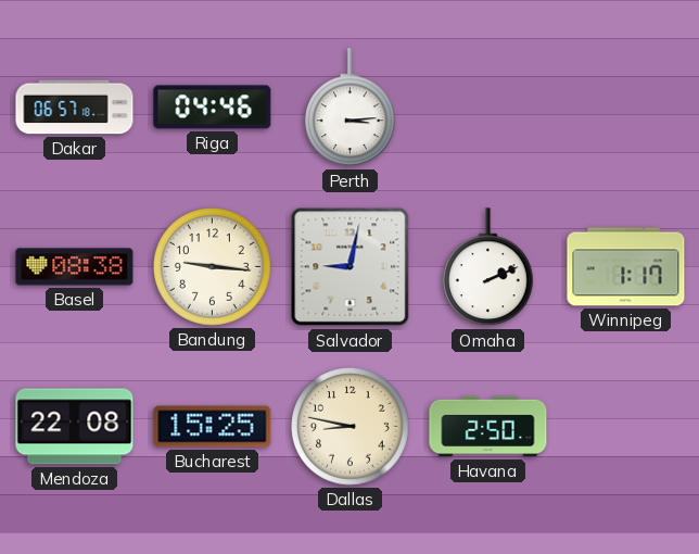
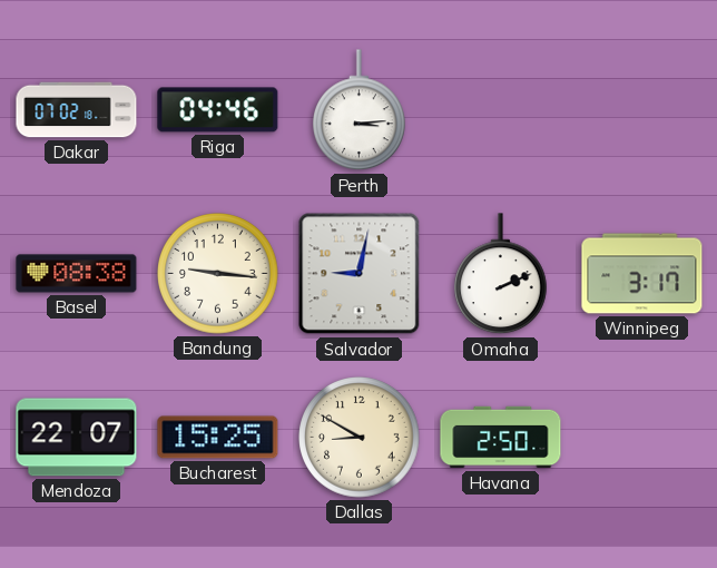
Dakar: 06:57 -> 07:02 (77, 110)
Winnipeg: 1:17 -> 3:17 (642, 274)
Mendoza: 22:08 -> 22:07 (77, 438)
Dallas: 8:47 -> 8:50 (360, 438)
